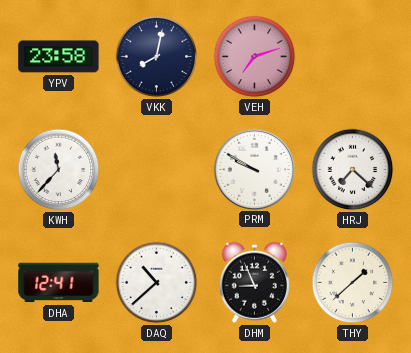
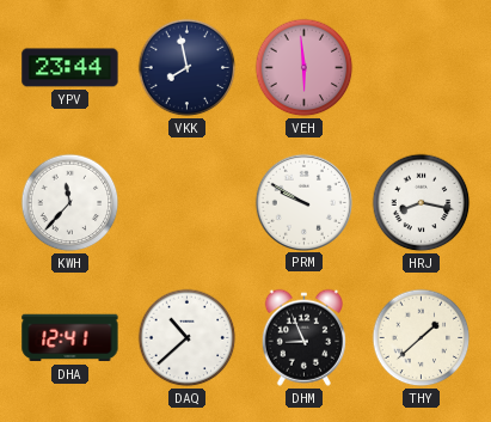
YPV: 23:58 -> 23:44 (70, 68)
VKK: 8:02 -> 7:58 (188, 68)
VEH: 7:12 -> 5:59 (305, 68)
HRJ: 7:22 -> 8:17 (422, 203)
